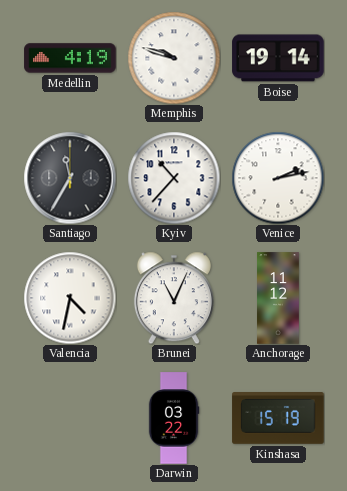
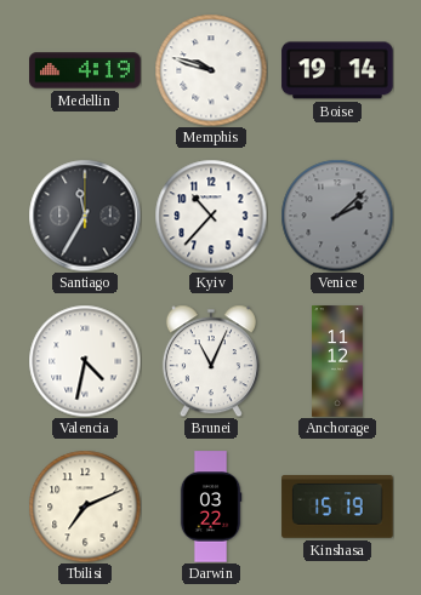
Venice: 2:13 -> 2:08 (337, 216)
Venice dial: white -> grey (337, 216)
Tbilisi: none -> 7:11 (85, 507)
